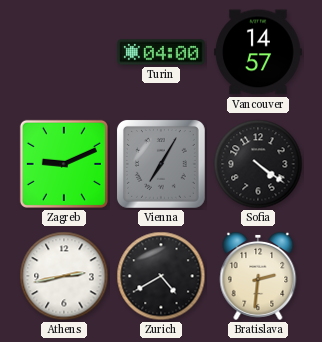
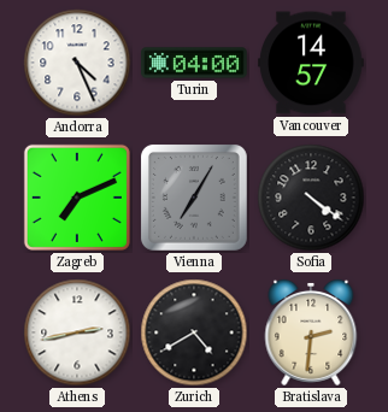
Andorra: none -> 4:26 (77, 63)
Zagreb: 9:11 -> 7:11 (77, 198)
